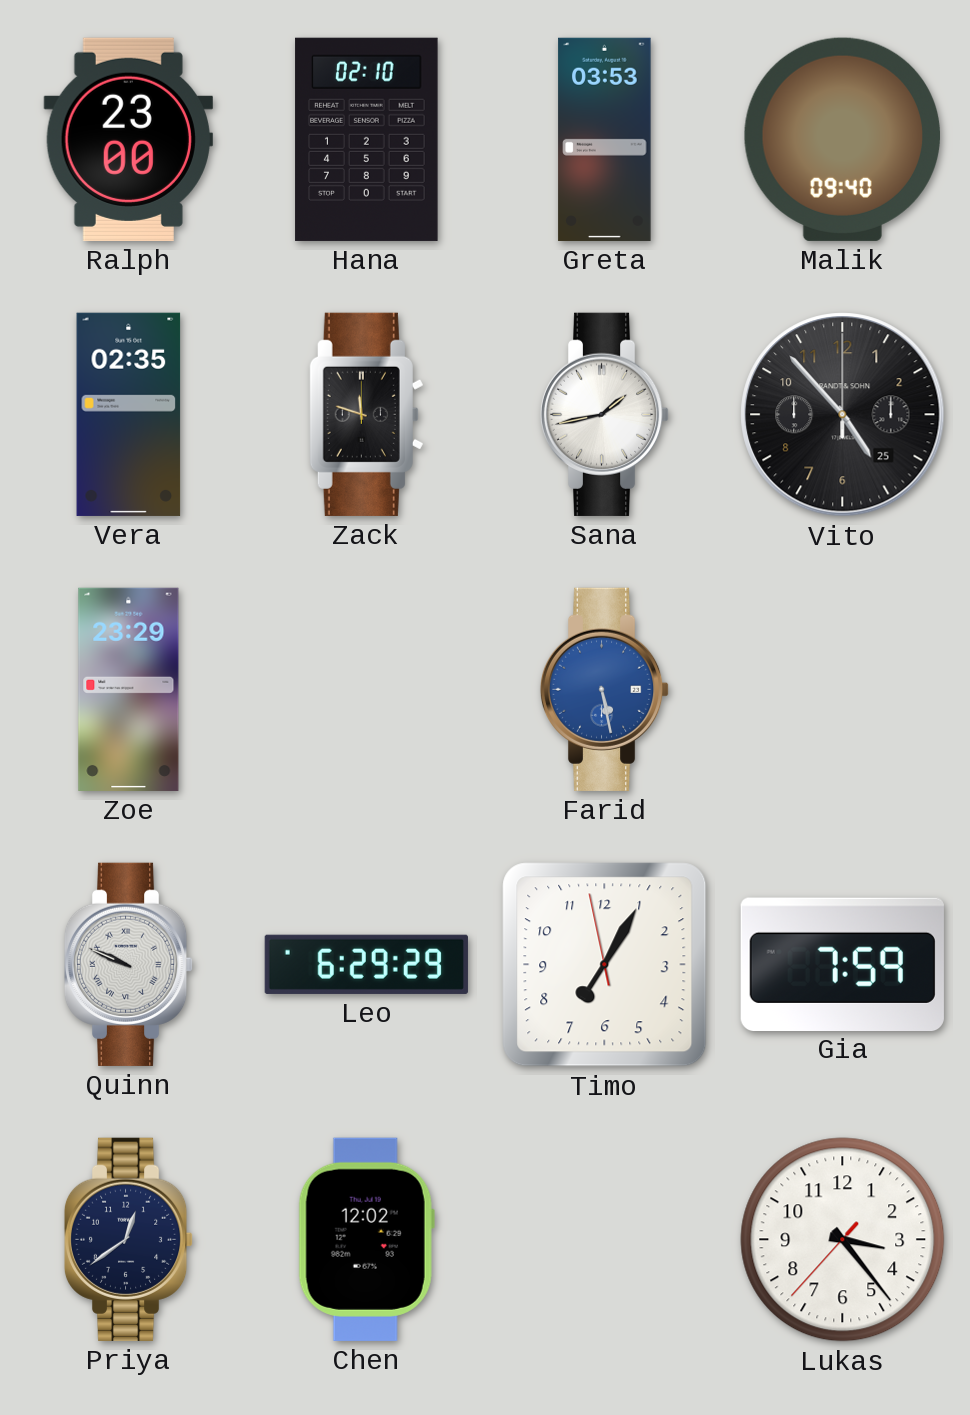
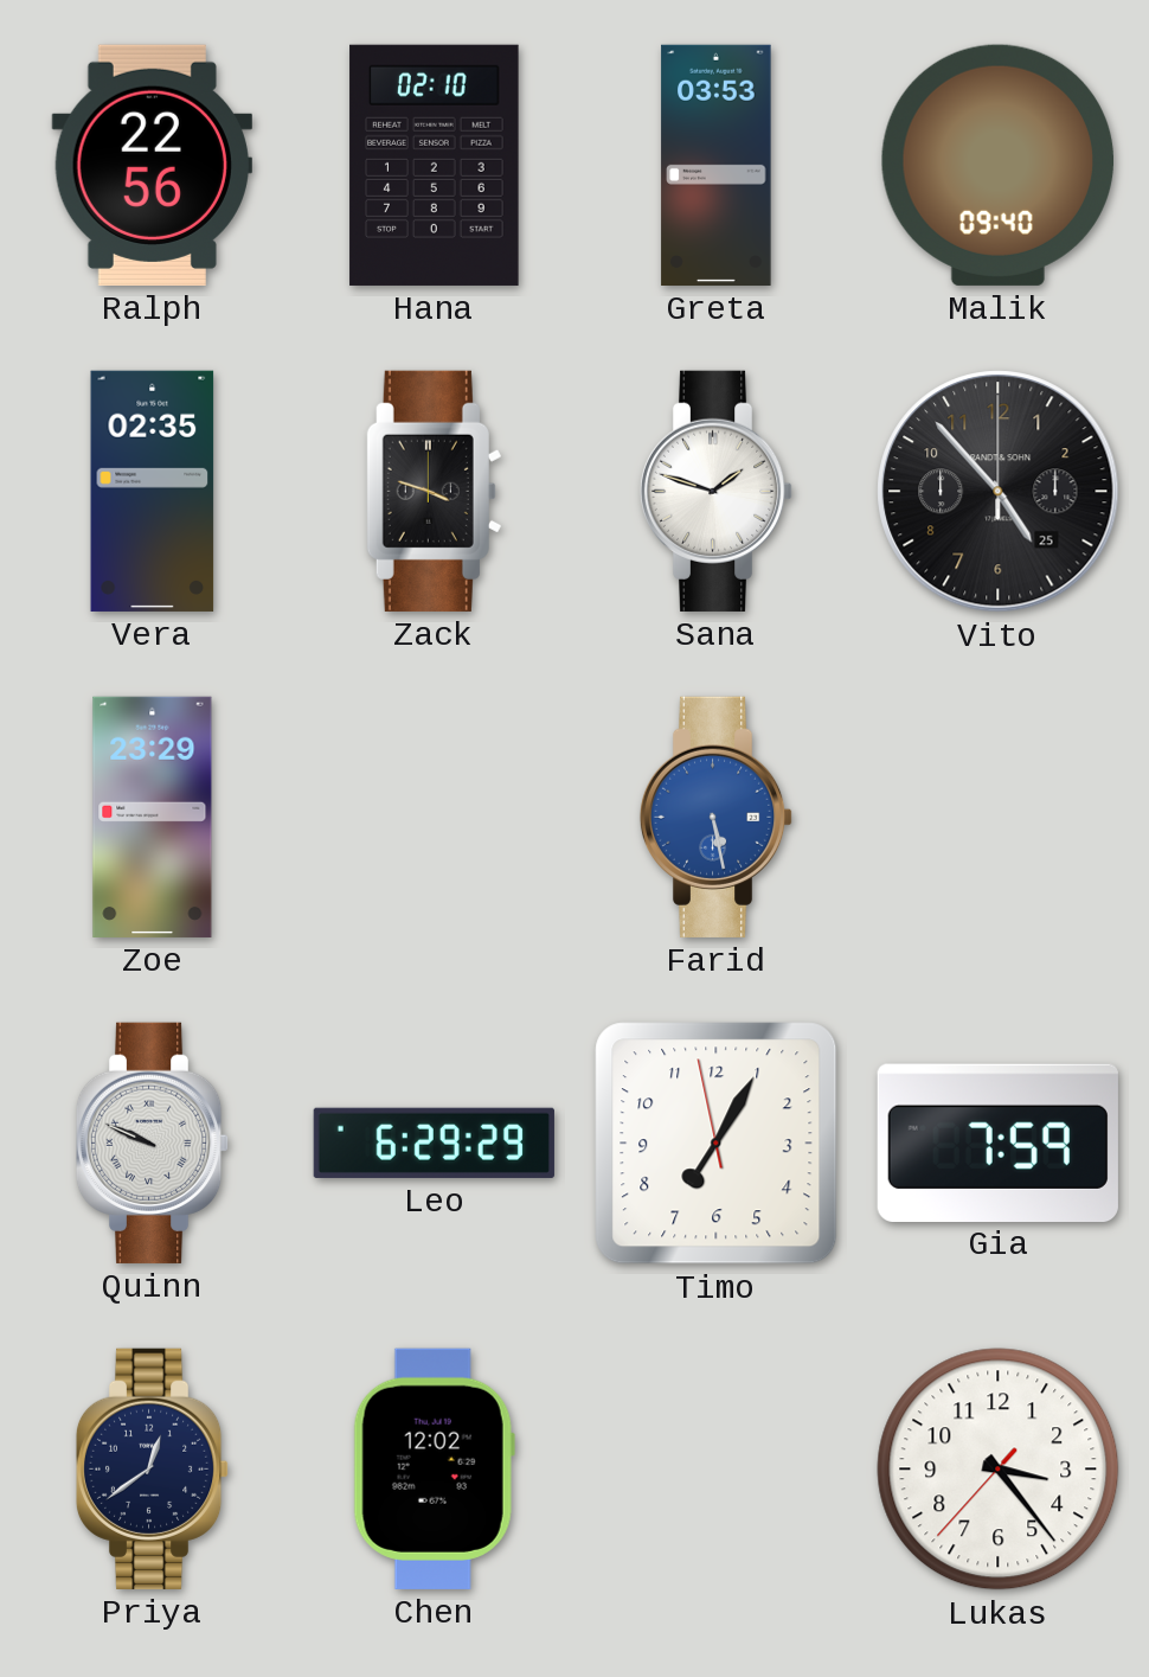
Ralph: 23:00 -> 22:56 (152, 165)
Zack: 11:48 -> 3:48 (434, 491)
Sana: 1:43 -> 1:48 (717, 491)
